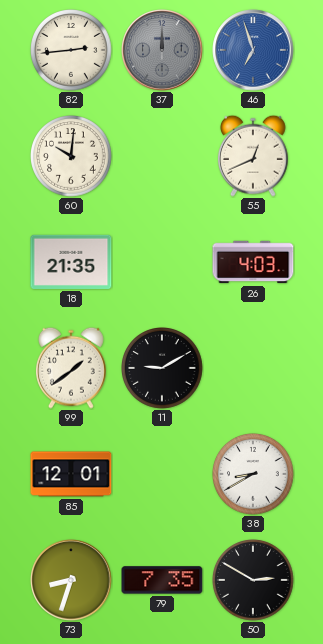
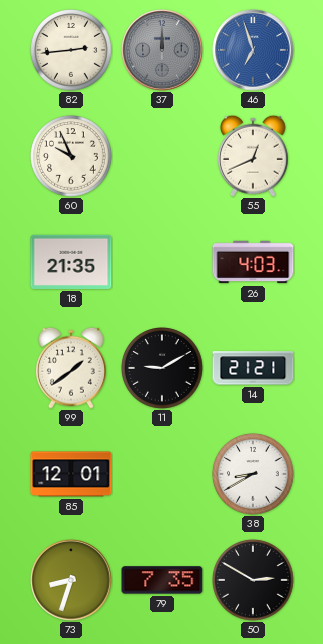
60: 10:01 -> 9:56 (71, 156)
14: none -> 21:21 (253, 368)
